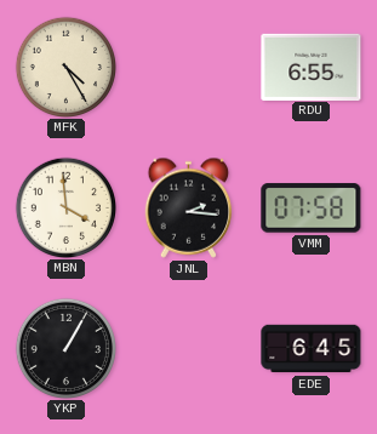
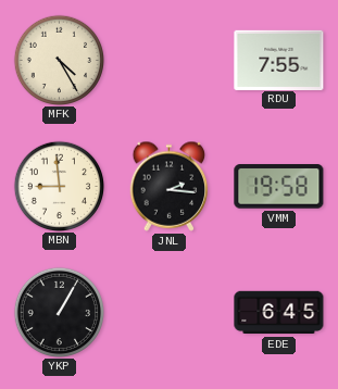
RDU: 6:55 -> 7:55 (279, 60)
MBN: 3:59 -> 8:59 (59, 186)
VMM: 07:58 -> 19:58 (279, 187)
